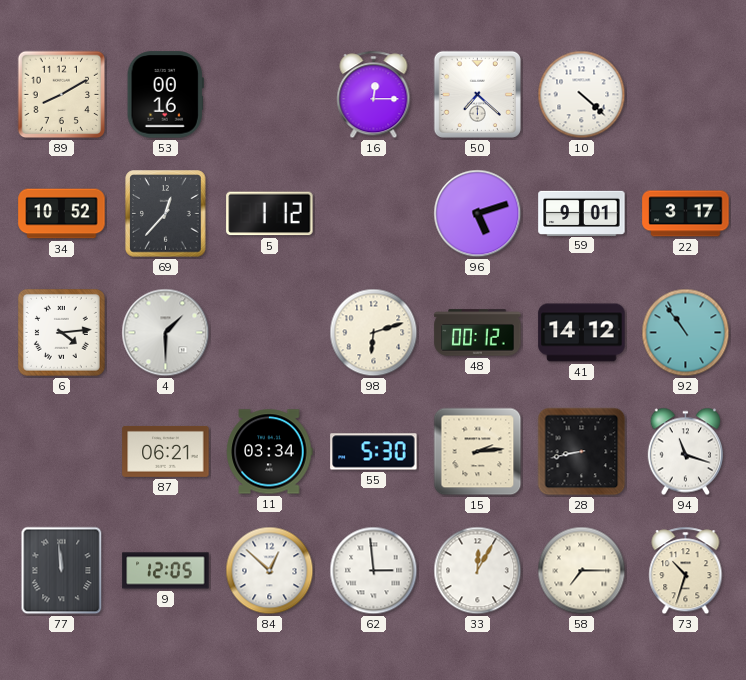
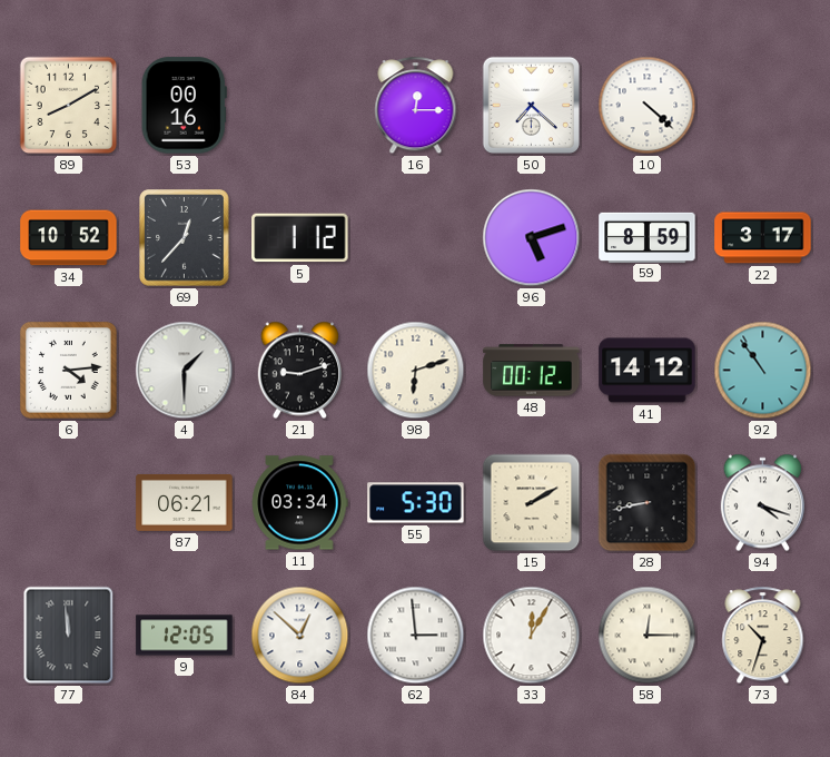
59: 9:01 -> 8:59 (648, 237)
21: none -> 9:12 (299, 371)
15: 2:14 -> 2:10 (532, 503)
94: 11:18 -> 4:18 (762, 503)
58: 7:15 -> 12:15 (648, 636)
